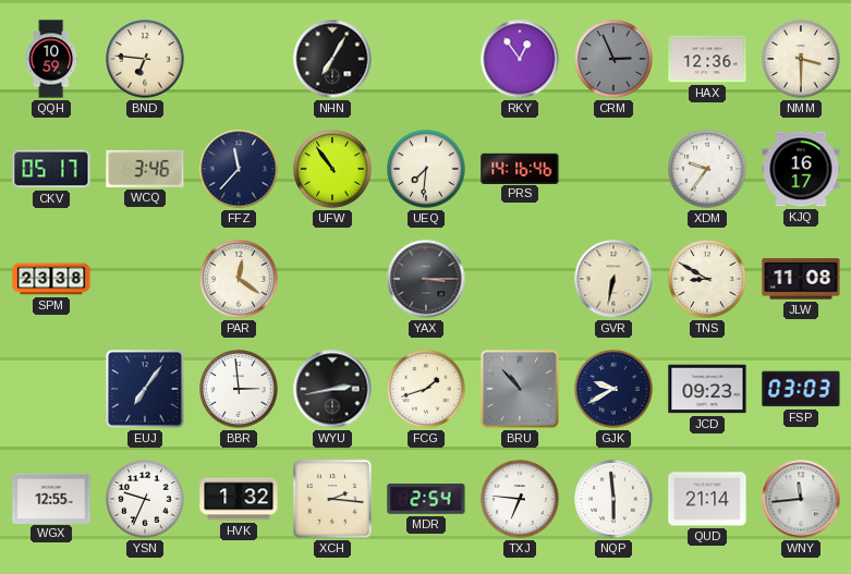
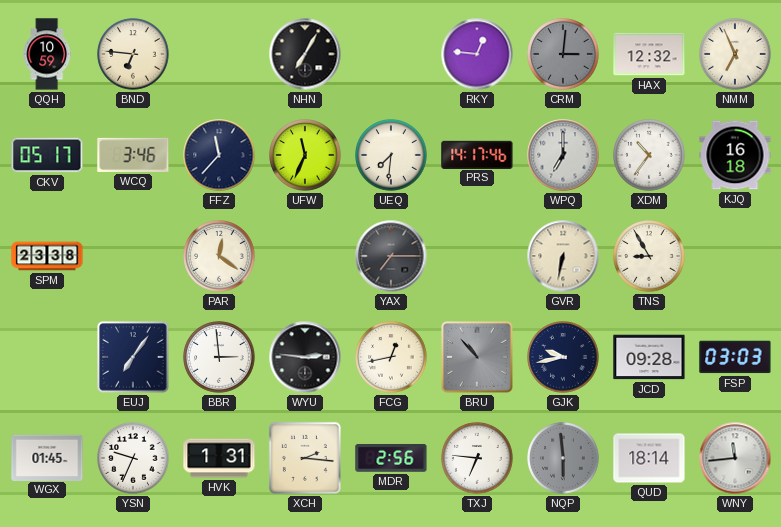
RKY: 12:54 -> 12:46 (477, 54)
CRM: 2:56 -> 3:01 (563, 54)
HAX: 12:36 -> 12:32 (649, 54)
NMM: 3:30 -> 6:56 (735, 54)
UFW: 10:54 -> 11:34 (305, 155)
PRS: 14:16 -> 14:17 (477, 154)
WPQ: none -> 7:00 (563, 155)
XDM: 9:36 -> 10:36 (649, 155)
KJQ: 16:17 -> 16:18 (735, 155)
YAX: 3:15 -> 7:15 (391, 256)
TNS: 8:50 -> 8:55 (649, 256)
JLW: 11:08 -> none (801, 279)
WYU: 2:43 -> 2:46 (305, 357)
FCG: 1:42 -> 12:43 (391, 357)
GJK: 9:40 -> 9:43 (563, 357)
JCD: 09:23 -> 09:28 (649, 357)
WGX: 12:55 -> 01:45 (47, 457)
HVK: 1:32 -> 1:31 (219, 458)
MDR: 2:54 -> 2:56 (391, 458)
NQP dial: white -> grey (563, 458)
QUD: 21:14 -> 18:14 (649, 458)
